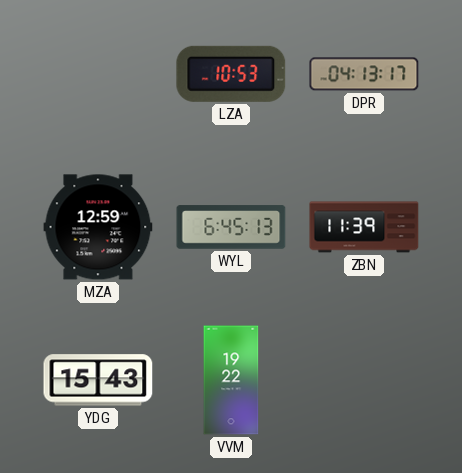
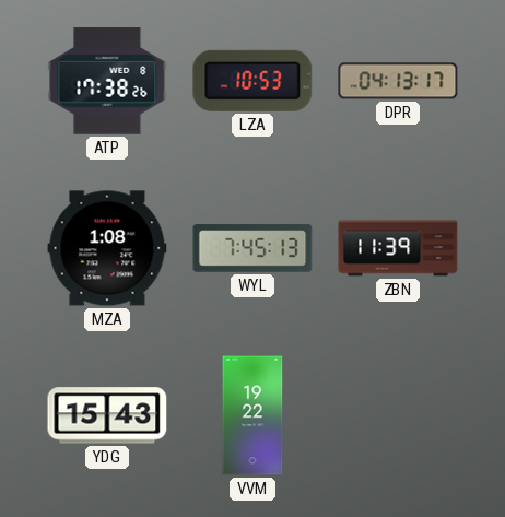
ATP: none -> 17:38 (107, 81)
MZA: 12:59 -> 1:08 (107, 248)
WYL: 6:45 -> 7:45 (252, 248)
